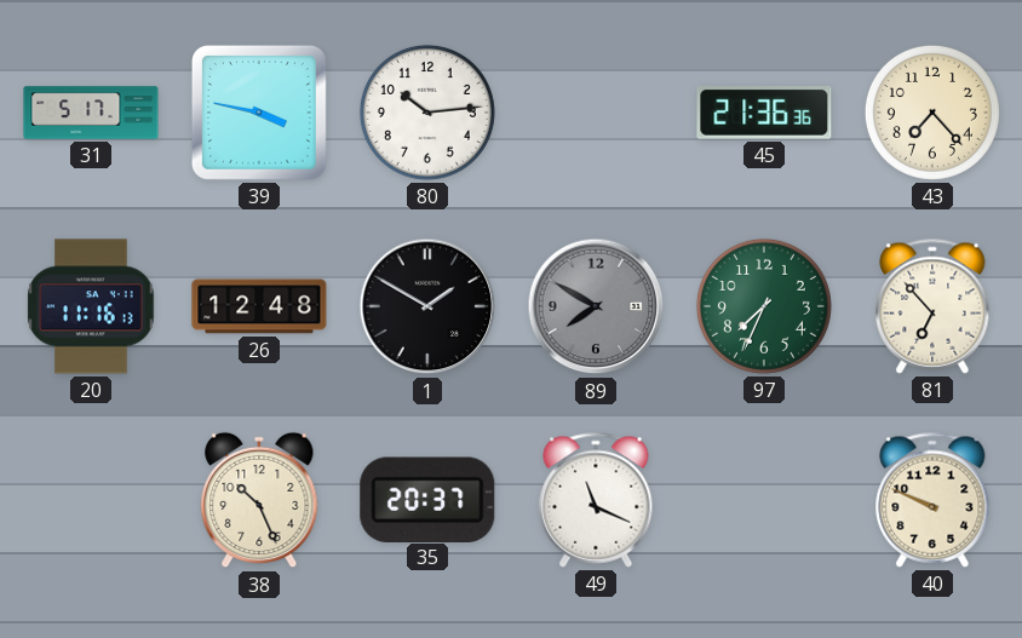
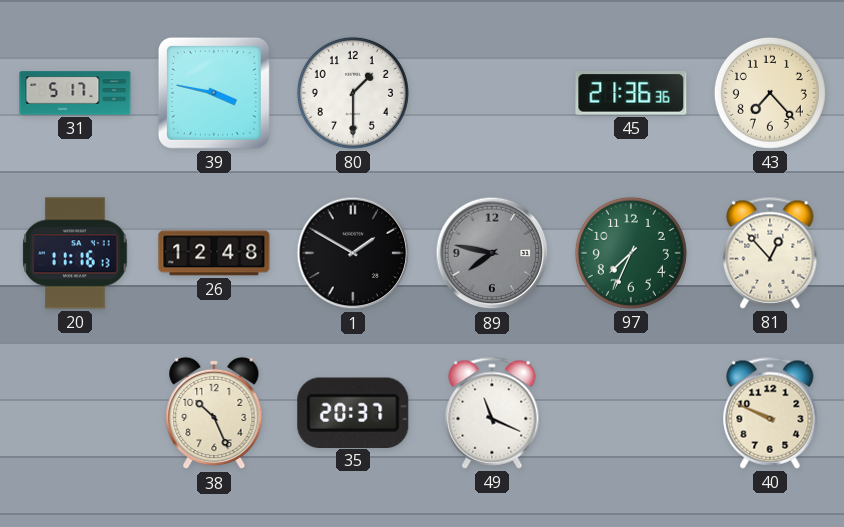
80: 10:14 -> 1:30 (353, 93)
89: 7:50 -> 7:47 (492, 253)
81: 6:53 -> 12:53 (770, 253)
